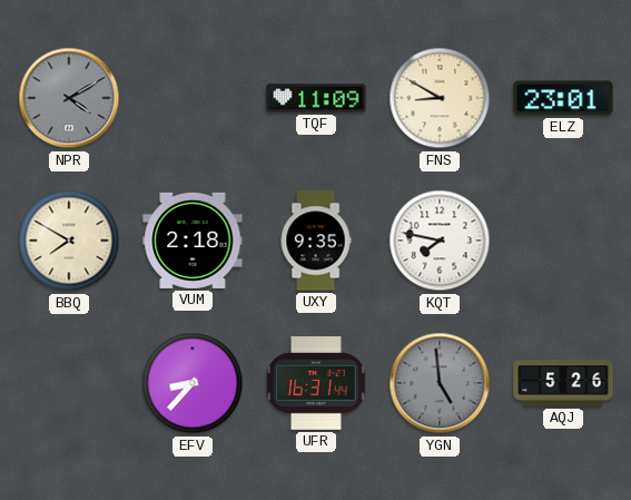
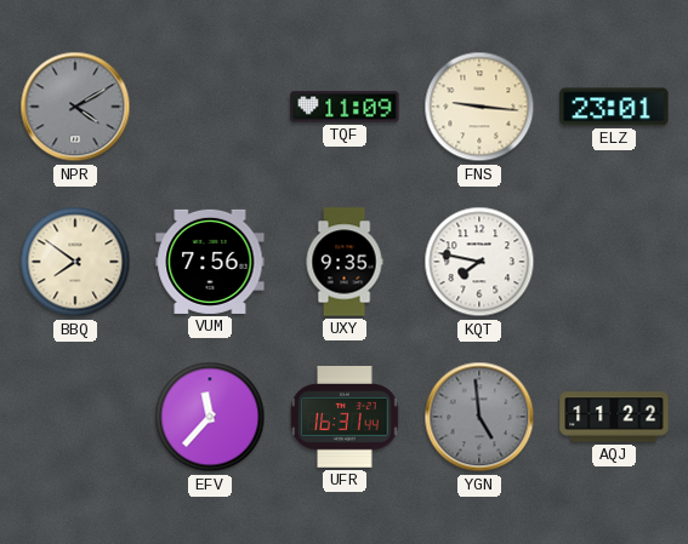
FNS: 8:50 -> 9:16 (479, 107)
BBQ: 7:50 -> 7:51 (75, 262)
VUM: 2:18 -> 7:56 (210, 262)
EFV: 8:37 -> 11:37 (210, 417)
AQJ: 5:26 -> 11:22 (614, 417)
